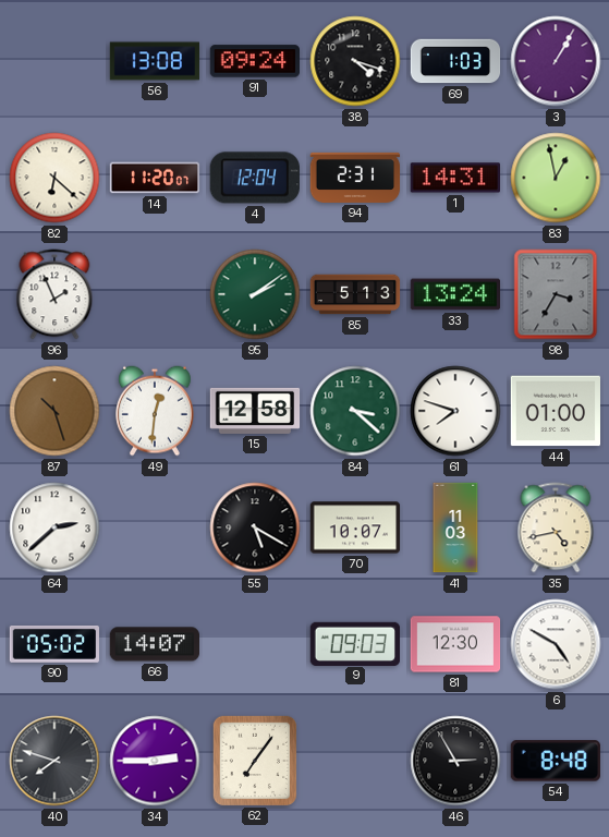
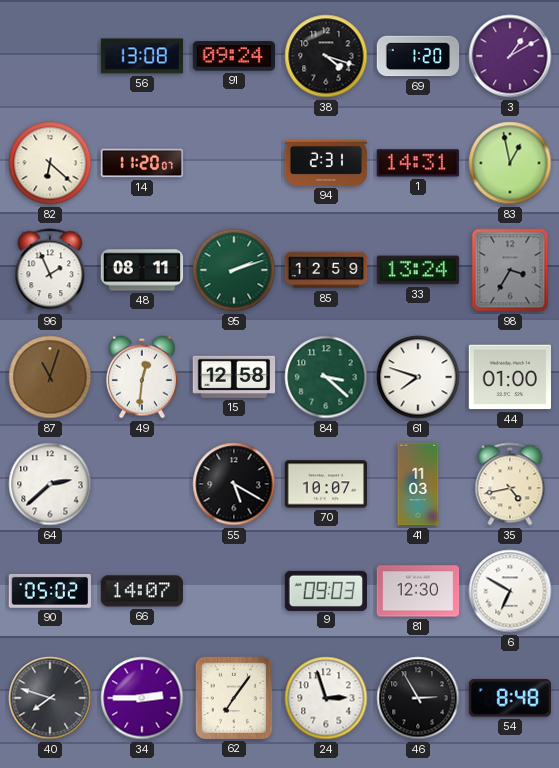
69: 1:03 -> 1:20 (418, 56)
3: 1:05 -> 1:10 (510, 56)
4: 12:04 -> none (255, 178)
48: none -> 08:11 (142, 270)
95: 2:09 -> 2:12 (234, 270)
85: 5:13 -> 12:59 (326, 270)
87: 10:27 -> 11:03 (50, 377)
6: 4:50 -> 6:50 (510, 591)
24: none -> 2:57 (326, 698)
